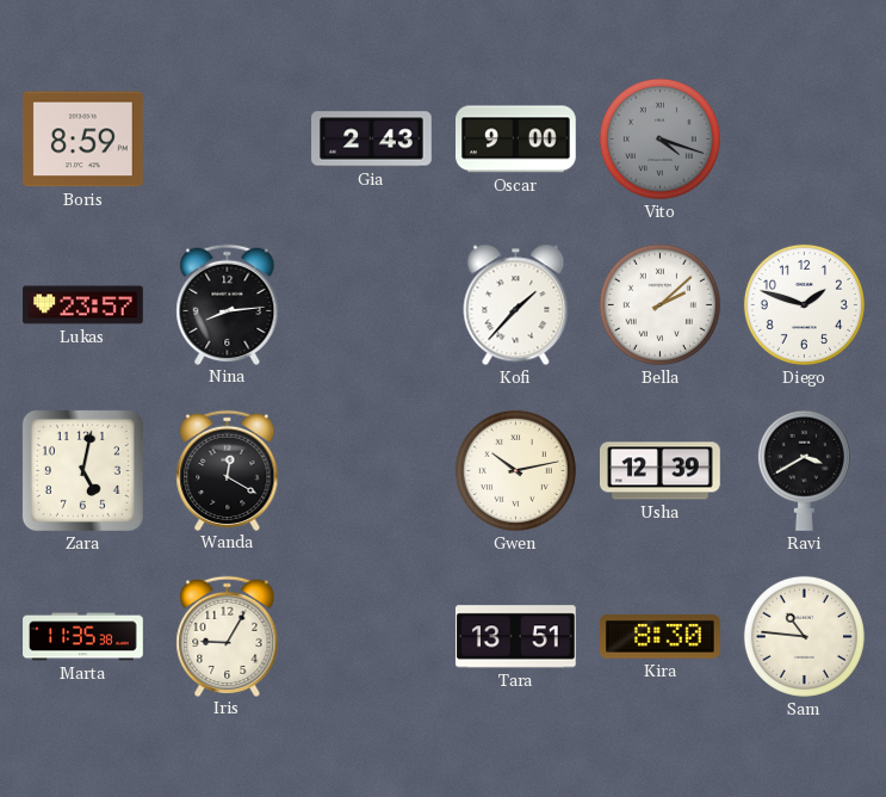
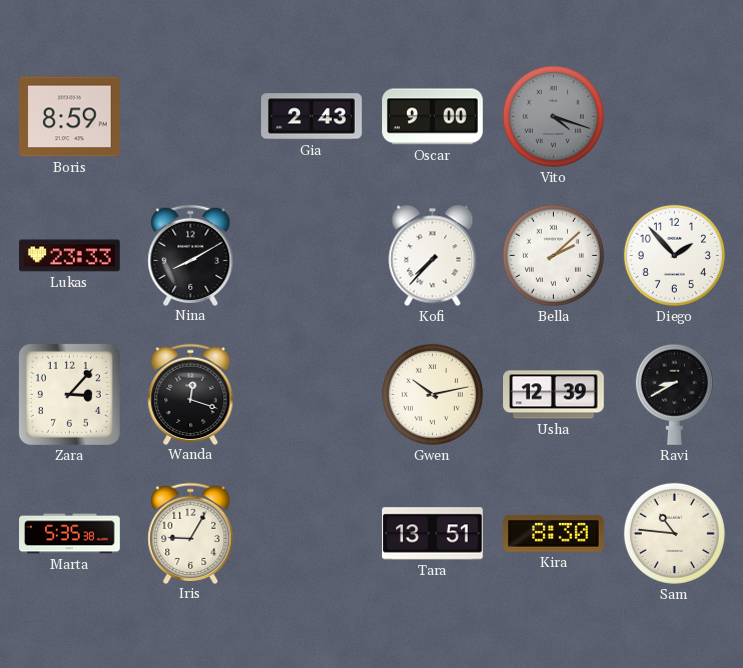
Lukas: 23:57 -> 23:33 (70, 256)
Nina: 8:14 -> 8:10 (191, 255)
Kofi: 1:37 -> 7:37 (433, 256)
Diego: 1:48 -> 1:53 (674, 255)
Zara: 5:02 -> 3:07 (69, 394)
Wanda: 12:20 -> 12:18 (191, 394)
Ravi: 3:40 -> 8:40 (674, 394)
Marta: 11:35 -> 5:35 (70, 534)
